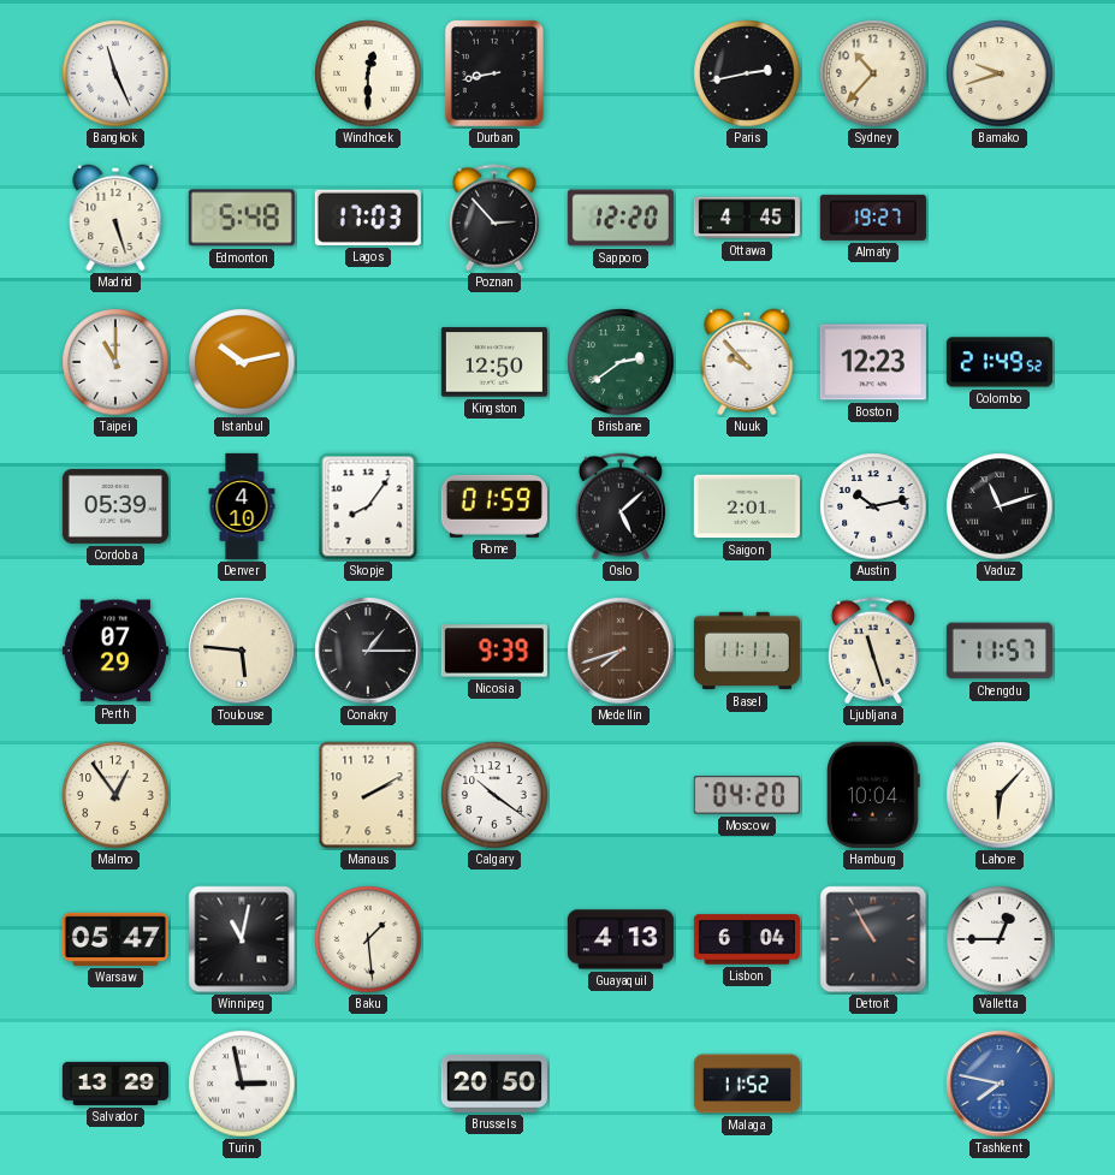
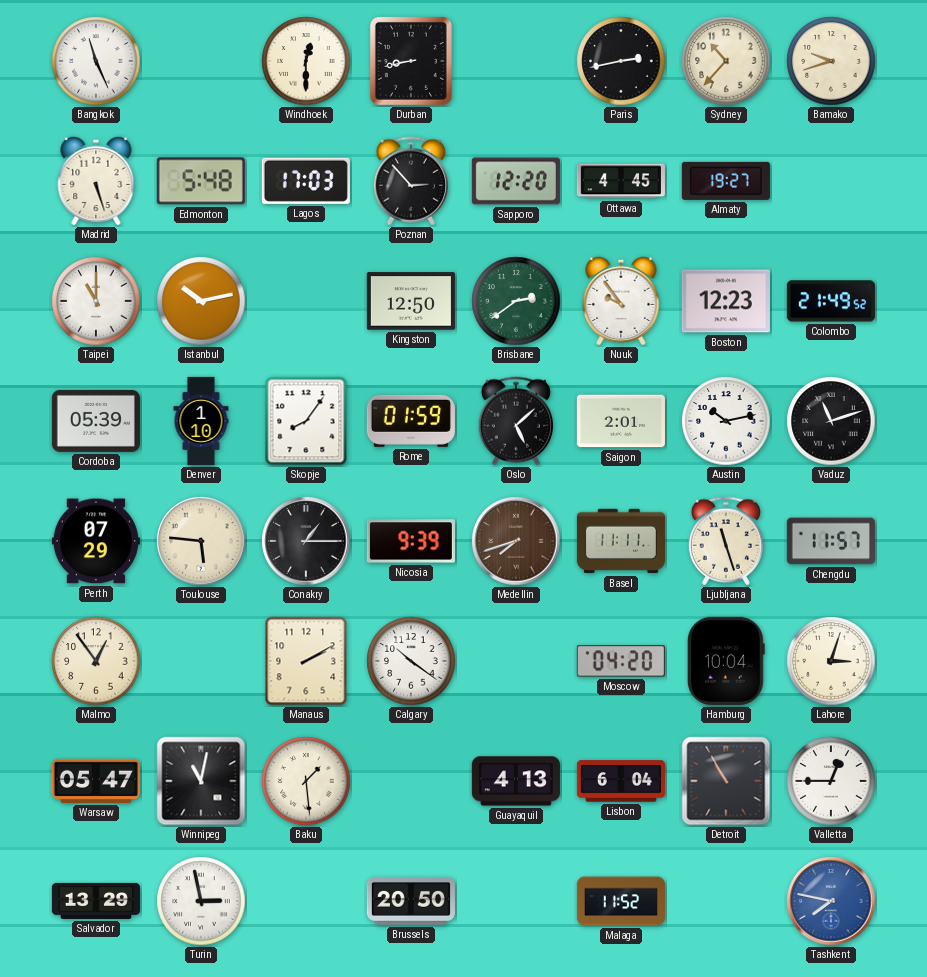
Nuuk: 9:53 -> 9:54 (621, 301)
Denver: 4:10 -> 1:10 (201, 421)
Lahore: 6:07 -> 3:03 (831, 661)
